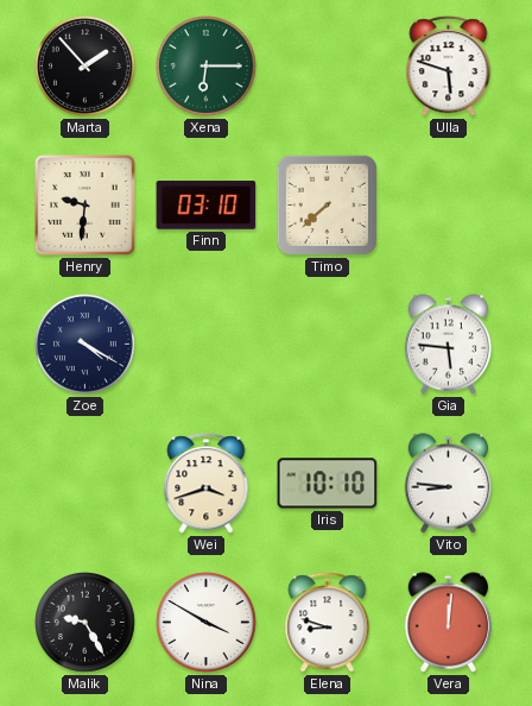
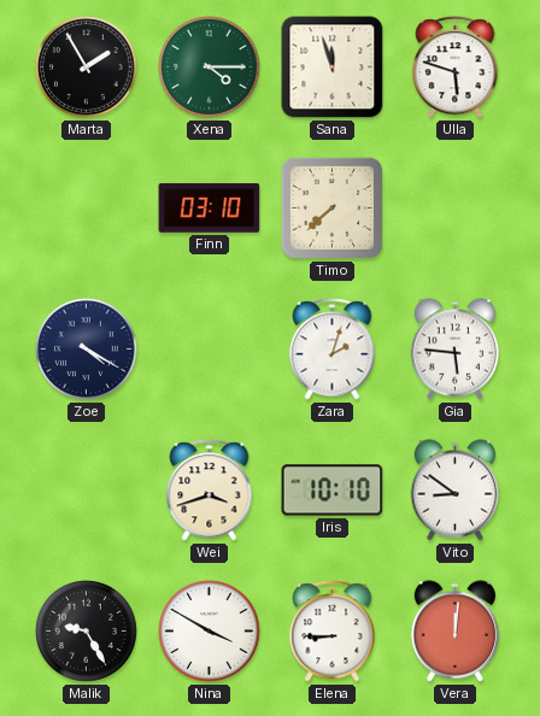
Marta: 1:53 -> 1:55 (87, 68)
Xena: 6:15 -> 4:15 (210, 68)
Sana: none -> 11:57 (333, 68)
Henry: 9:31 -> none (85, 206)
Zara: none -> 2:03 (333, 350)
Vito: 8:46 -> 8:51 (456, 491)
Elena: 8:48 -> 8:45 (333, 632)
